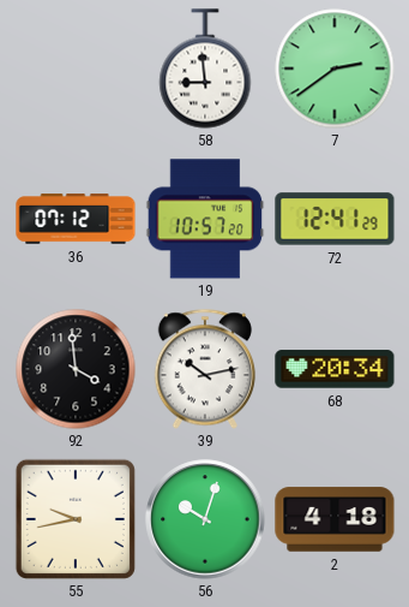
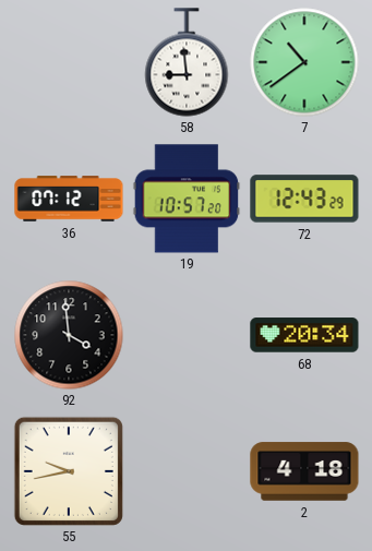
7: 2:39 -> 10:39 (304, 62)
72: 12:41 -> 12:43 (304, 199)
39: 10:13 -> none (205, 369)
56: 10:03 -> none (205, 519)
